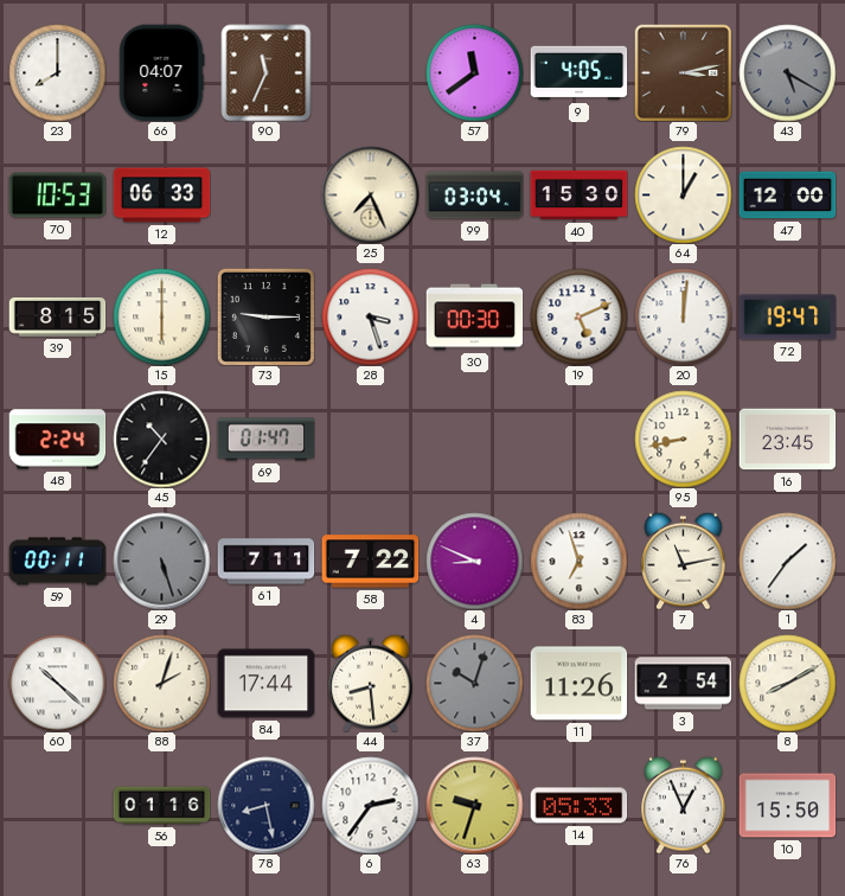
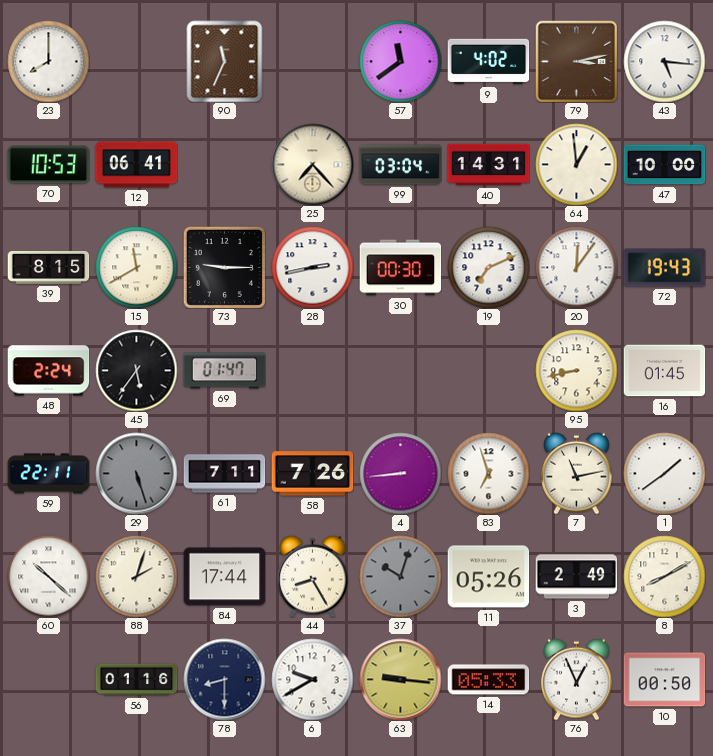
66: 04:07 -> none (162, 72)
9: 4:05 -> 4:02 (488, 62)
43: 5:20 -> 5:16 (664, 61)
43 dial: grey -> white (664, 61)
12: 06:33 -> 06:41 (136, 165)
25: 7:26 -> 7:23 (312, 164)
40: 15:30 -> 14:31 (488, 165)
64: 1:00 -> 12:59 (576, 164)
47: 12:00 -> 10:00 (664, 165)
15: 6:00 -> 11:40 (136, 267)
28: 3:27 -> 2:43 (312, 267)
19: 5:11 -> 7:11 (488, 267)
20: 12:01 -> 12:06 (576, 267)
72: 19:47 -> 19:43 (664, 268)
45: 10:36 -> 5:36 (136, 370)
16: 23:45 -> 01:45 (664, 371)
59: 00:11 -> 22:11 (48, 474)
58: 7:22 -> 7:26 (312, 474)
4: 8:49 -> 8:44 (400, 473)
1: 1:36 -> 1:39 (664, 473)
44: 8:29 -> 8:25 (313, 576)
11: 11:26 -> 05:26 (488, 577)
3: 2:54 -> 2:49 (576, 577)
78: 8:28 -> 8:30 (224, 679)
6: 2:36 -> 9:40 (312, 679)
63: 9:33 -> 9:16 (400, 679)
10: 15:50 -> 00:50 (664, 680)
